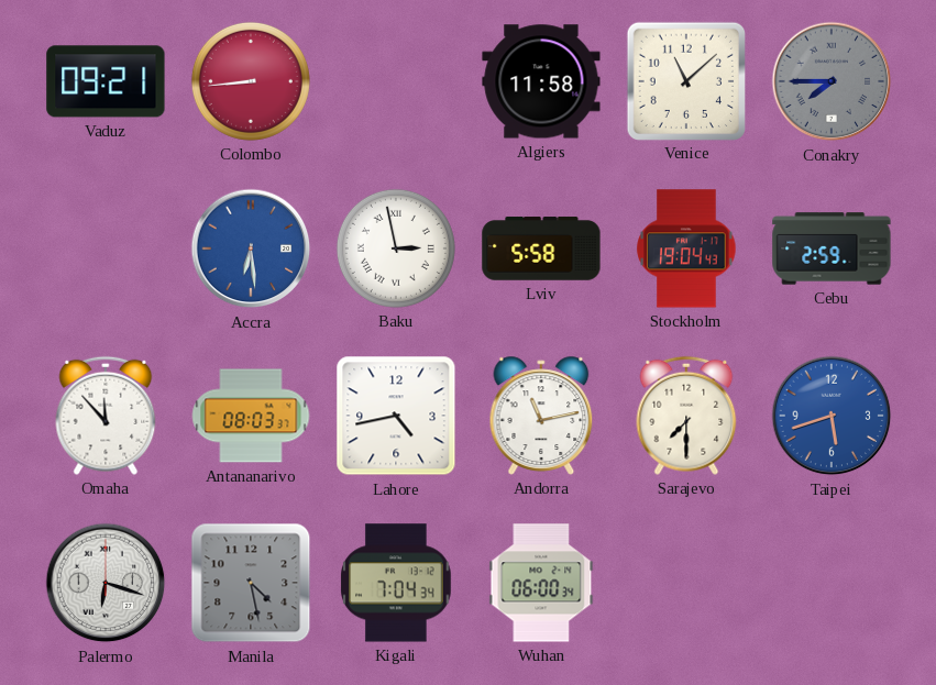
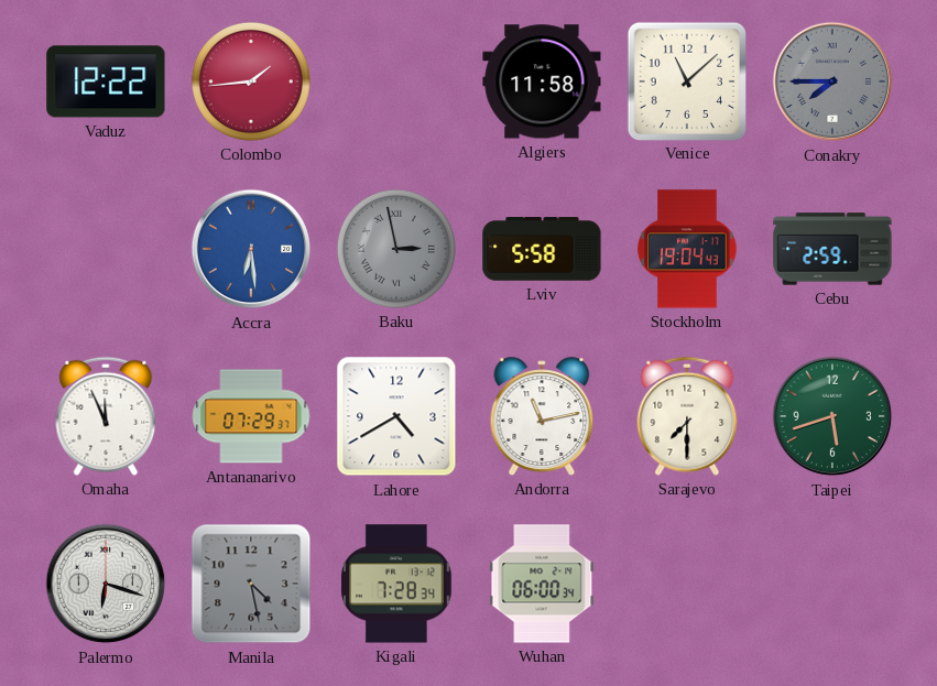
Vaduz: 09:21 -> 12:22 (106, 81)
Colombo: 8:44 -> 1:44 (251, 81)
Baku dial: white -> grey (396, 249)
Omaha: 11:53 -> 11:56 (106, 416)
Antananarivo: 08:03 -> 07:29 (251, 416)
Lahore: 4:43 -> 4:40 (396, 416)
Taipei dial: blue -> green (832, 416)
Kigali: 7:04 -> 7:28 (396, 584)
